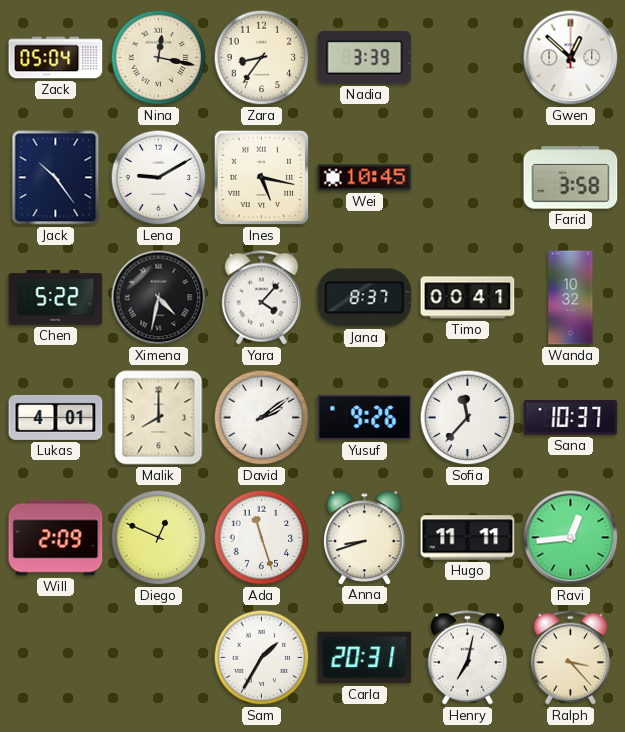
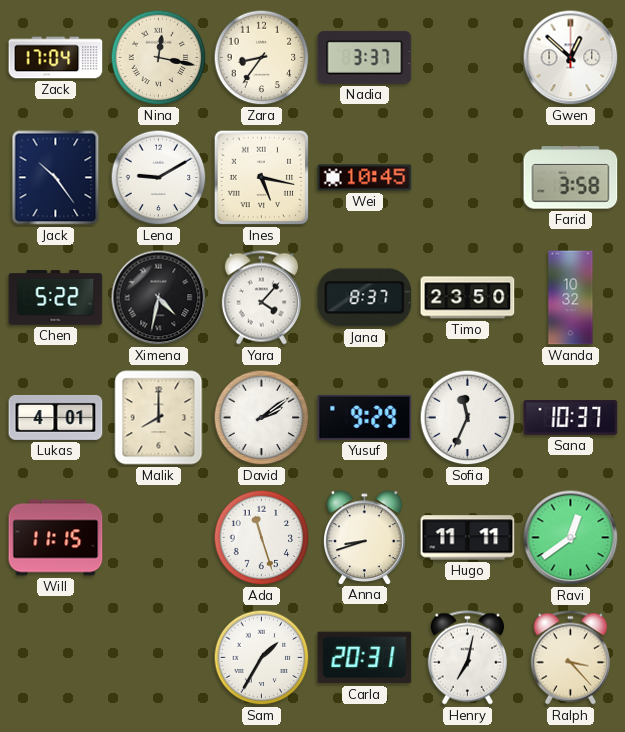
Zack: 05:04 -> 17:04 (56, 58)
Nadia: 3:39 -> 3:37 (365, 57)
Timo: 00:41 -> 23:50 (468, 298)
Yusuf: 9:26 -> 9:29 (365, 417)
Sofia: 11:37 -> 11:34 (468, 418)
Will: 2:09 -> 11:15 (56, 538)
Diego: 12:49 -> none (159, 538)
Ravi: 12:44 -> 12:39 (571, 538)
